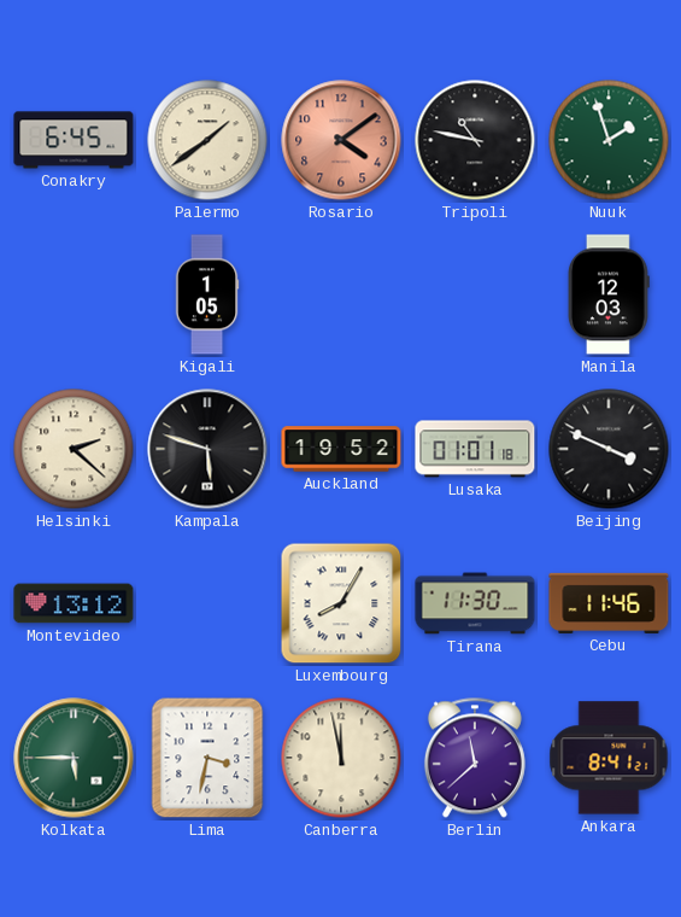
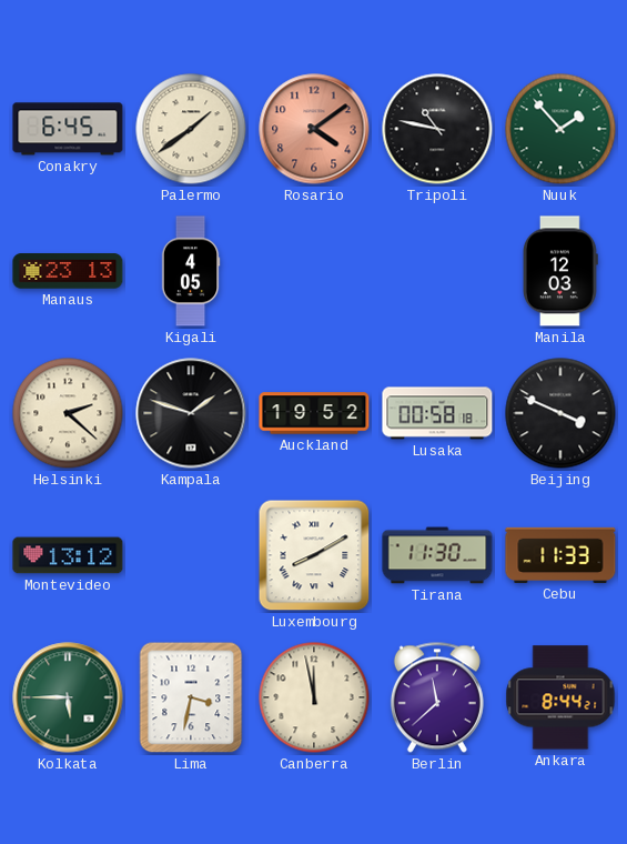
Nuuk: 1:57 -> 1:53 (560, 129)
Manaus: none -> 23:13 (68, 271)
Kigali: 1:05 -> 4:05 (191, 271)
Kampala: 5:48 -> 1:48 (191, 413)
Lusaka: 01:01 -> 00:58 (437, 413)
Luxembourg: 8:05 -> 8:10 (314, 555)
Cebu: 11:46 -> 11:33 (560, 555)
Ankara: 8:41 -> 8:44 (560, 697)
